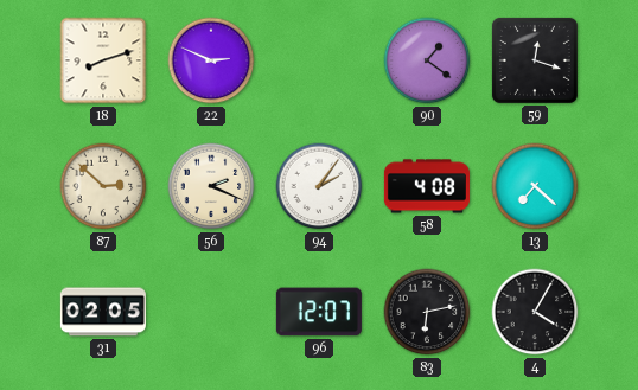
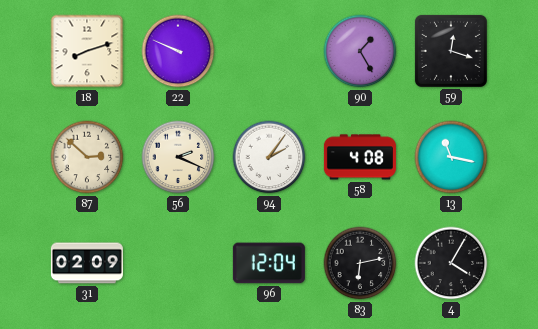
22: 2:49 -> 9:49 (178, 51)
90: 1:21 -> 1:25 (360, 51)
13: 7:22 -> 11:17 (451, 157)
31: 02:05 -> 02:09 (87, 263)
96: 12:07 -> 12:04 (269, 263)
